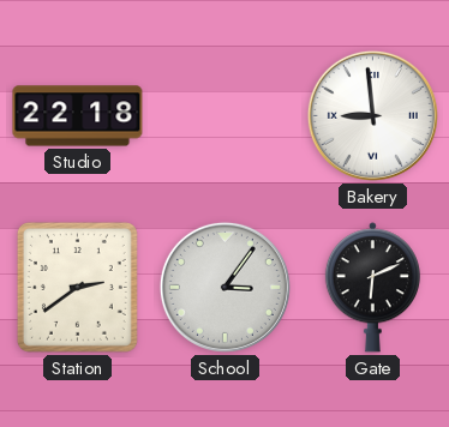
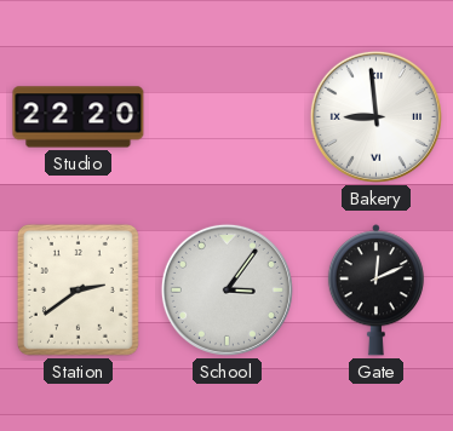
Studio: 22:18 -> 22:20 (79, 117)
Gate: 6:11 -> 12:11 (375, 291)
